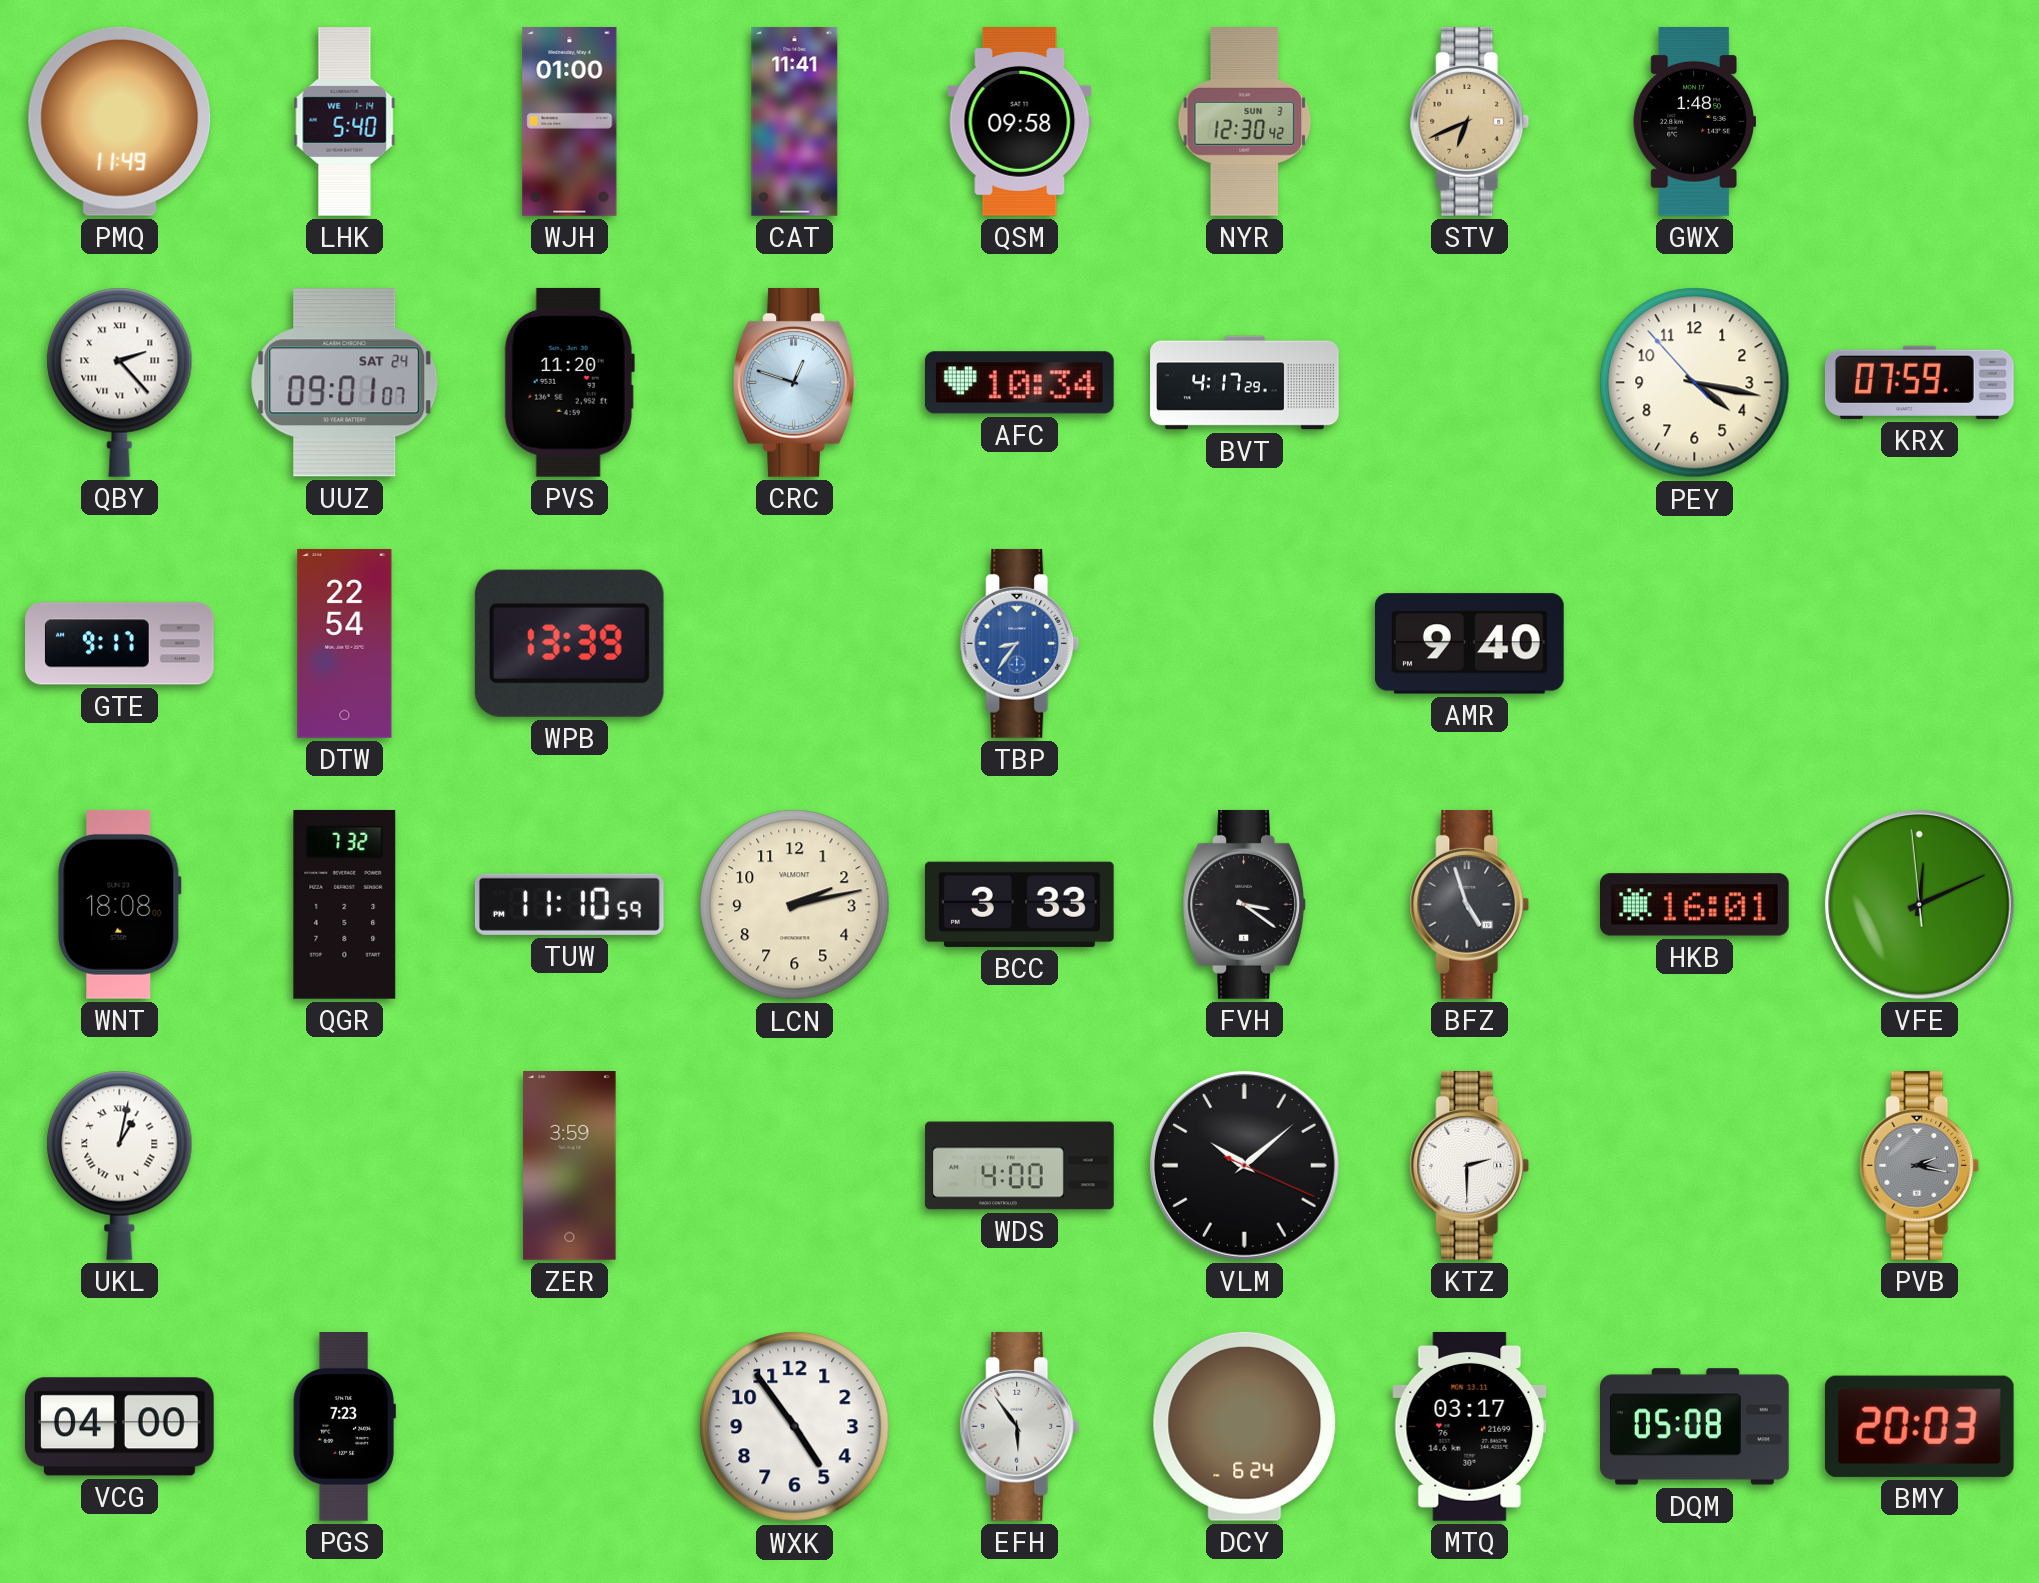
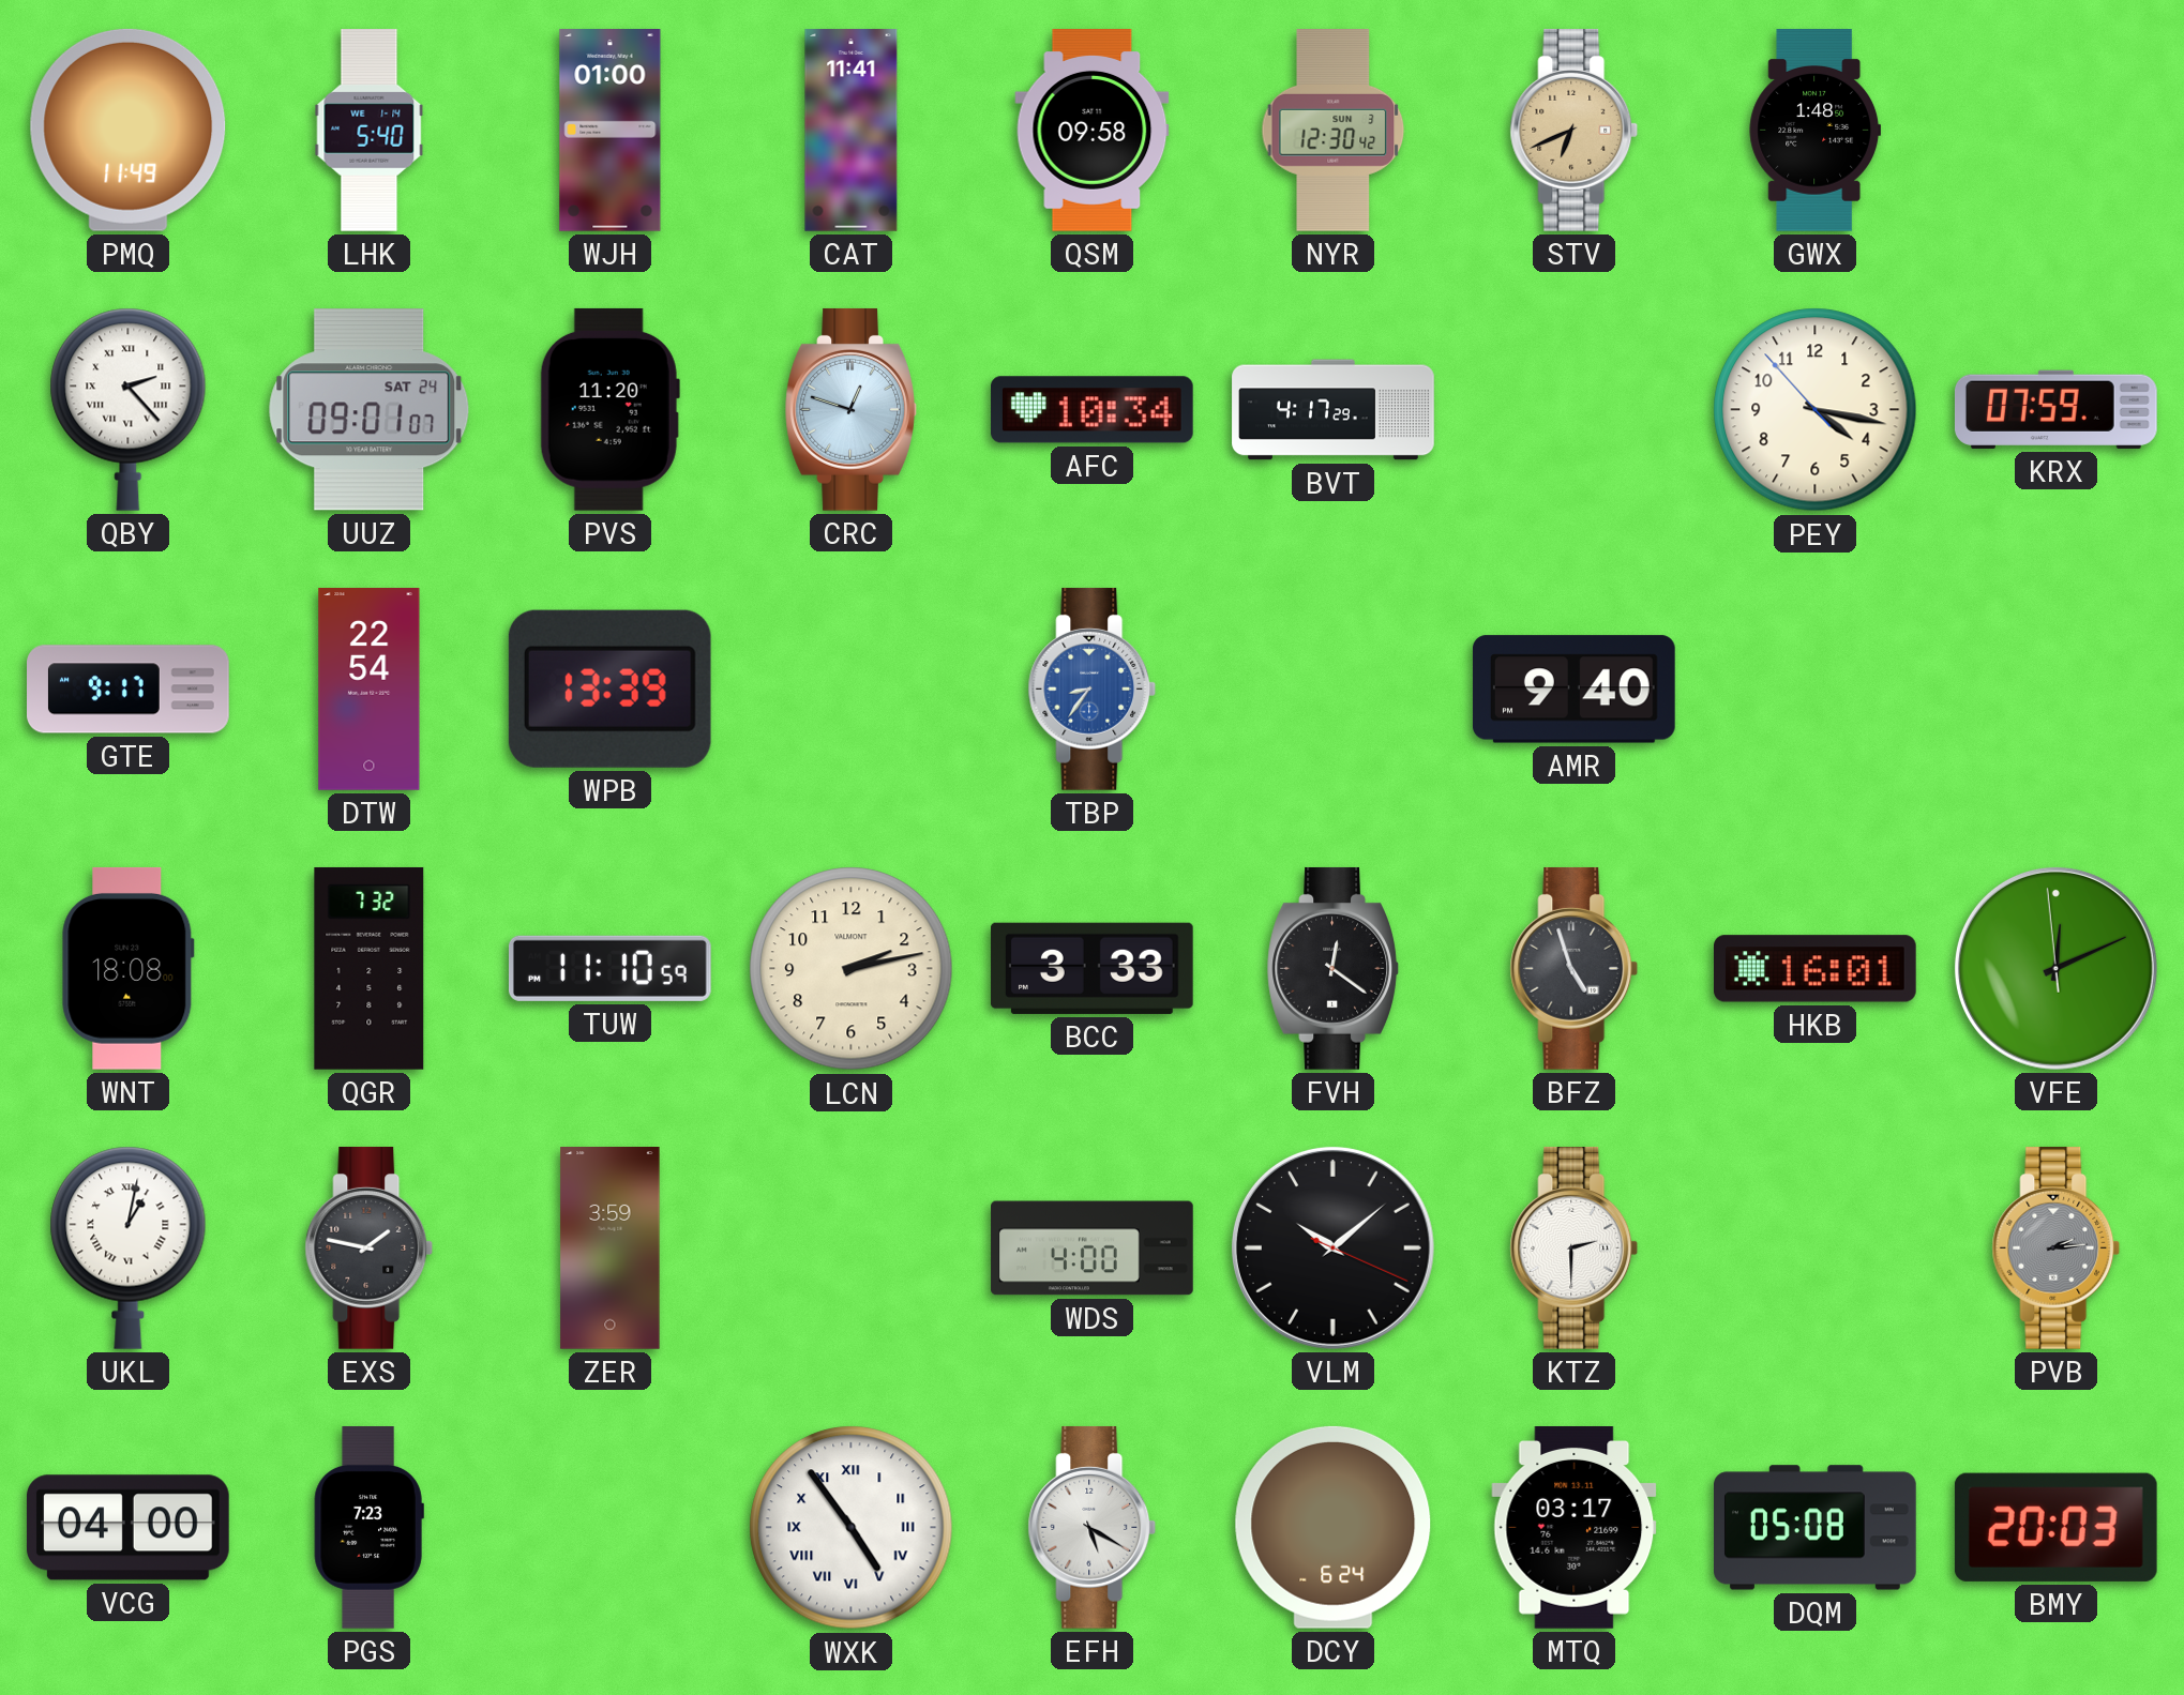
FVH: 3:21 -> 12:21 (1332, 968)
EXS: none -> 1:47 (370, 1247)
PVB: 2:17 -> 2:14 (2057, 1247)
WXK numerals: Arabic -> Roman (852, 1528)
EFH: 5:54 -> 5:20 (1093, 1527)
